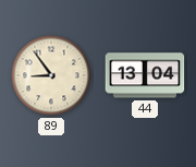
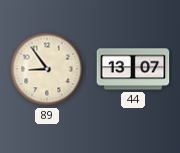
44: 13:04 -> 13:07 (133, 69)
